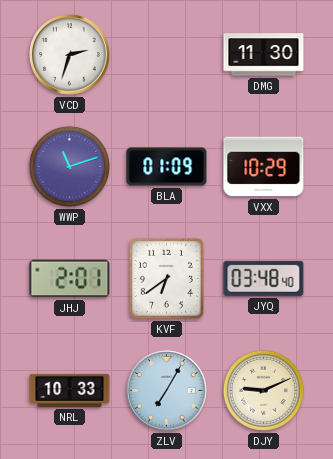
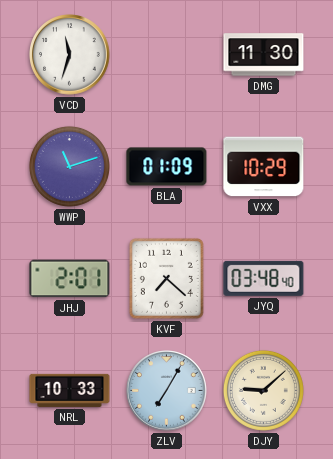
VCD: 2:33 -> 11:33 (70, 55)
KVF: 6:39 -> 7:22 (166, 278)
DJY: 9:11 -> 9:08 (263, 390)
